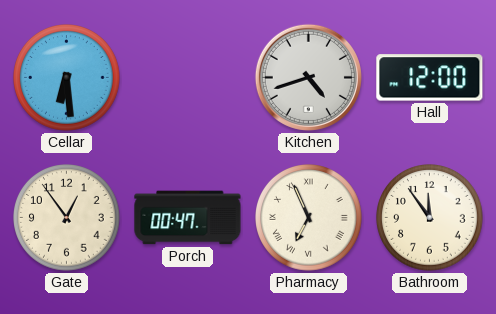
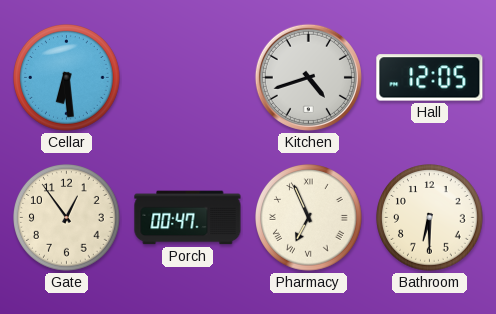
Hall: 12:00 -> 12:05 (430, 78)
Bathroom: 11:54 -> 6:30 (430, 218)
